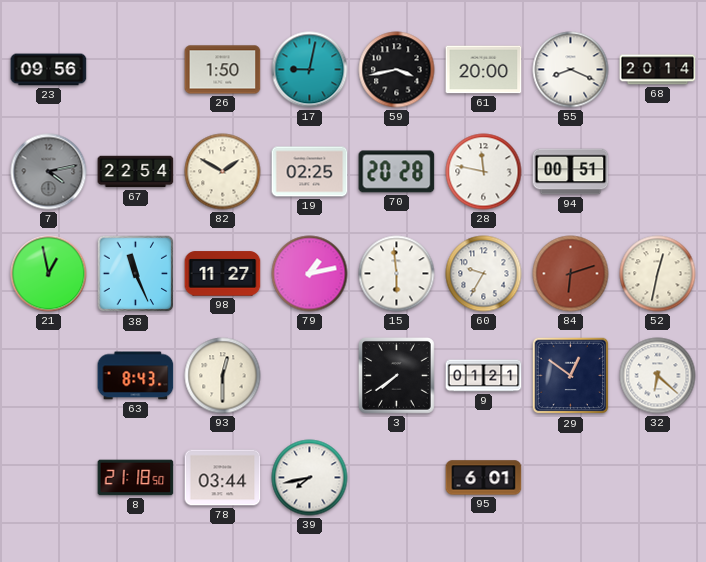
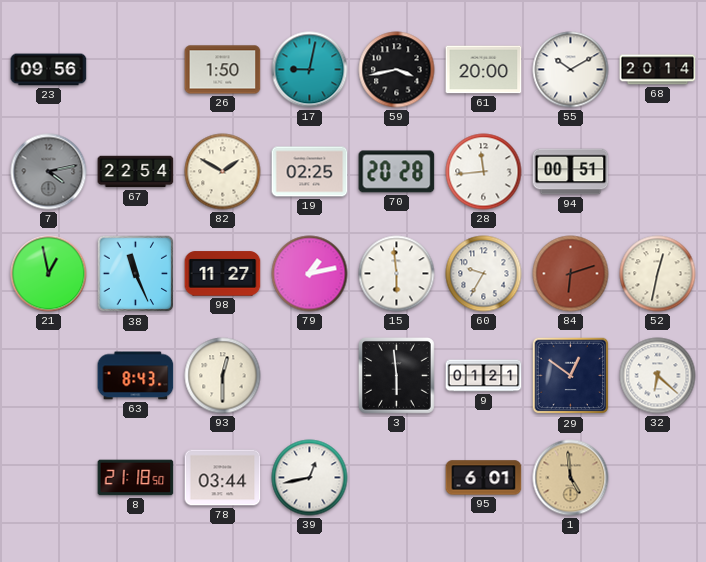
55: 8:19 -> 10:10 (571, 70)
28: 11:47 -> 11:44 (484, 172)
3: 7:39 -> 5:59 (397, 376)
39: 7:43 -> 12:43 (310, 478)
1: none -> 4:59 (571, 478)
